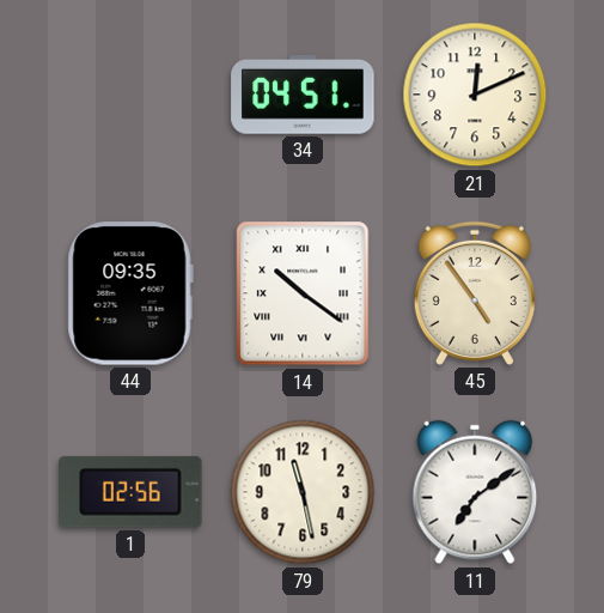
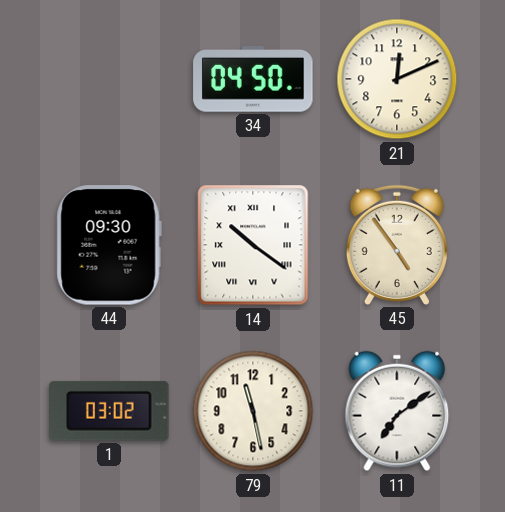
34: 04:51 -> 04:50 (253, 79)
44: 09:35 -> 09:30 (109, 245)
1: 02:56 -> 03:02 (109, 411)
